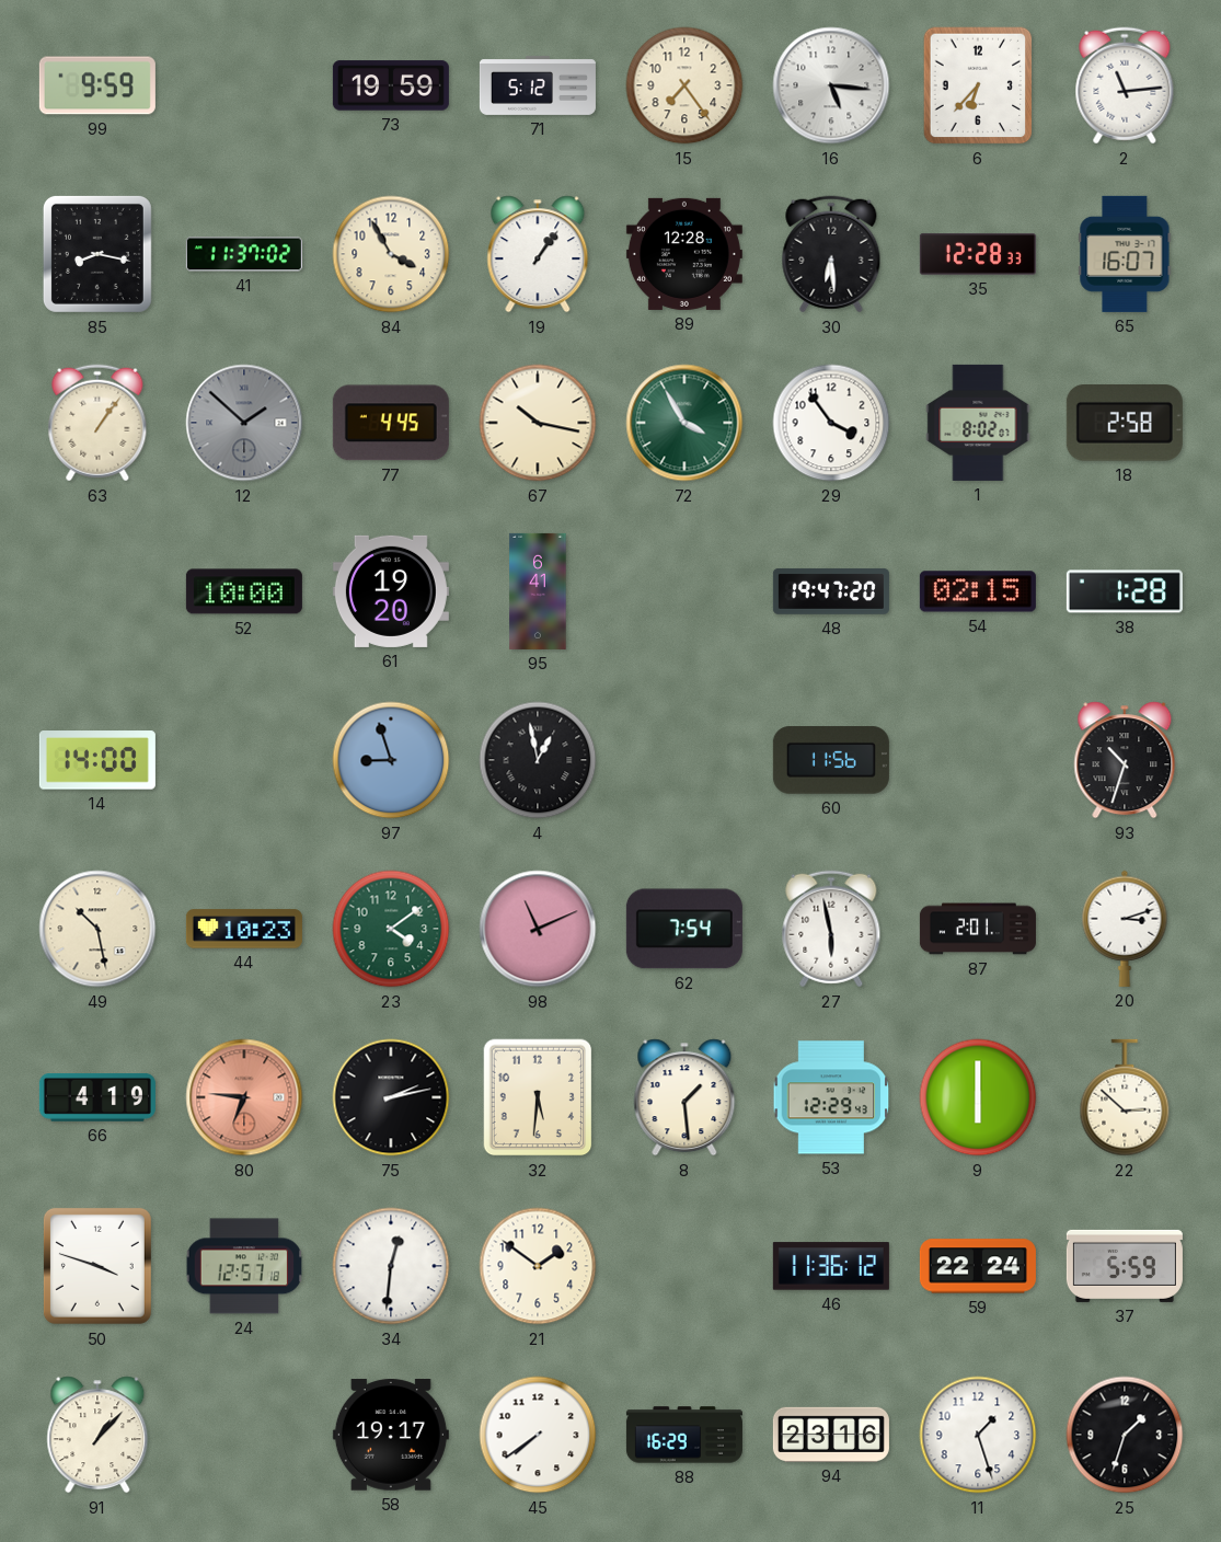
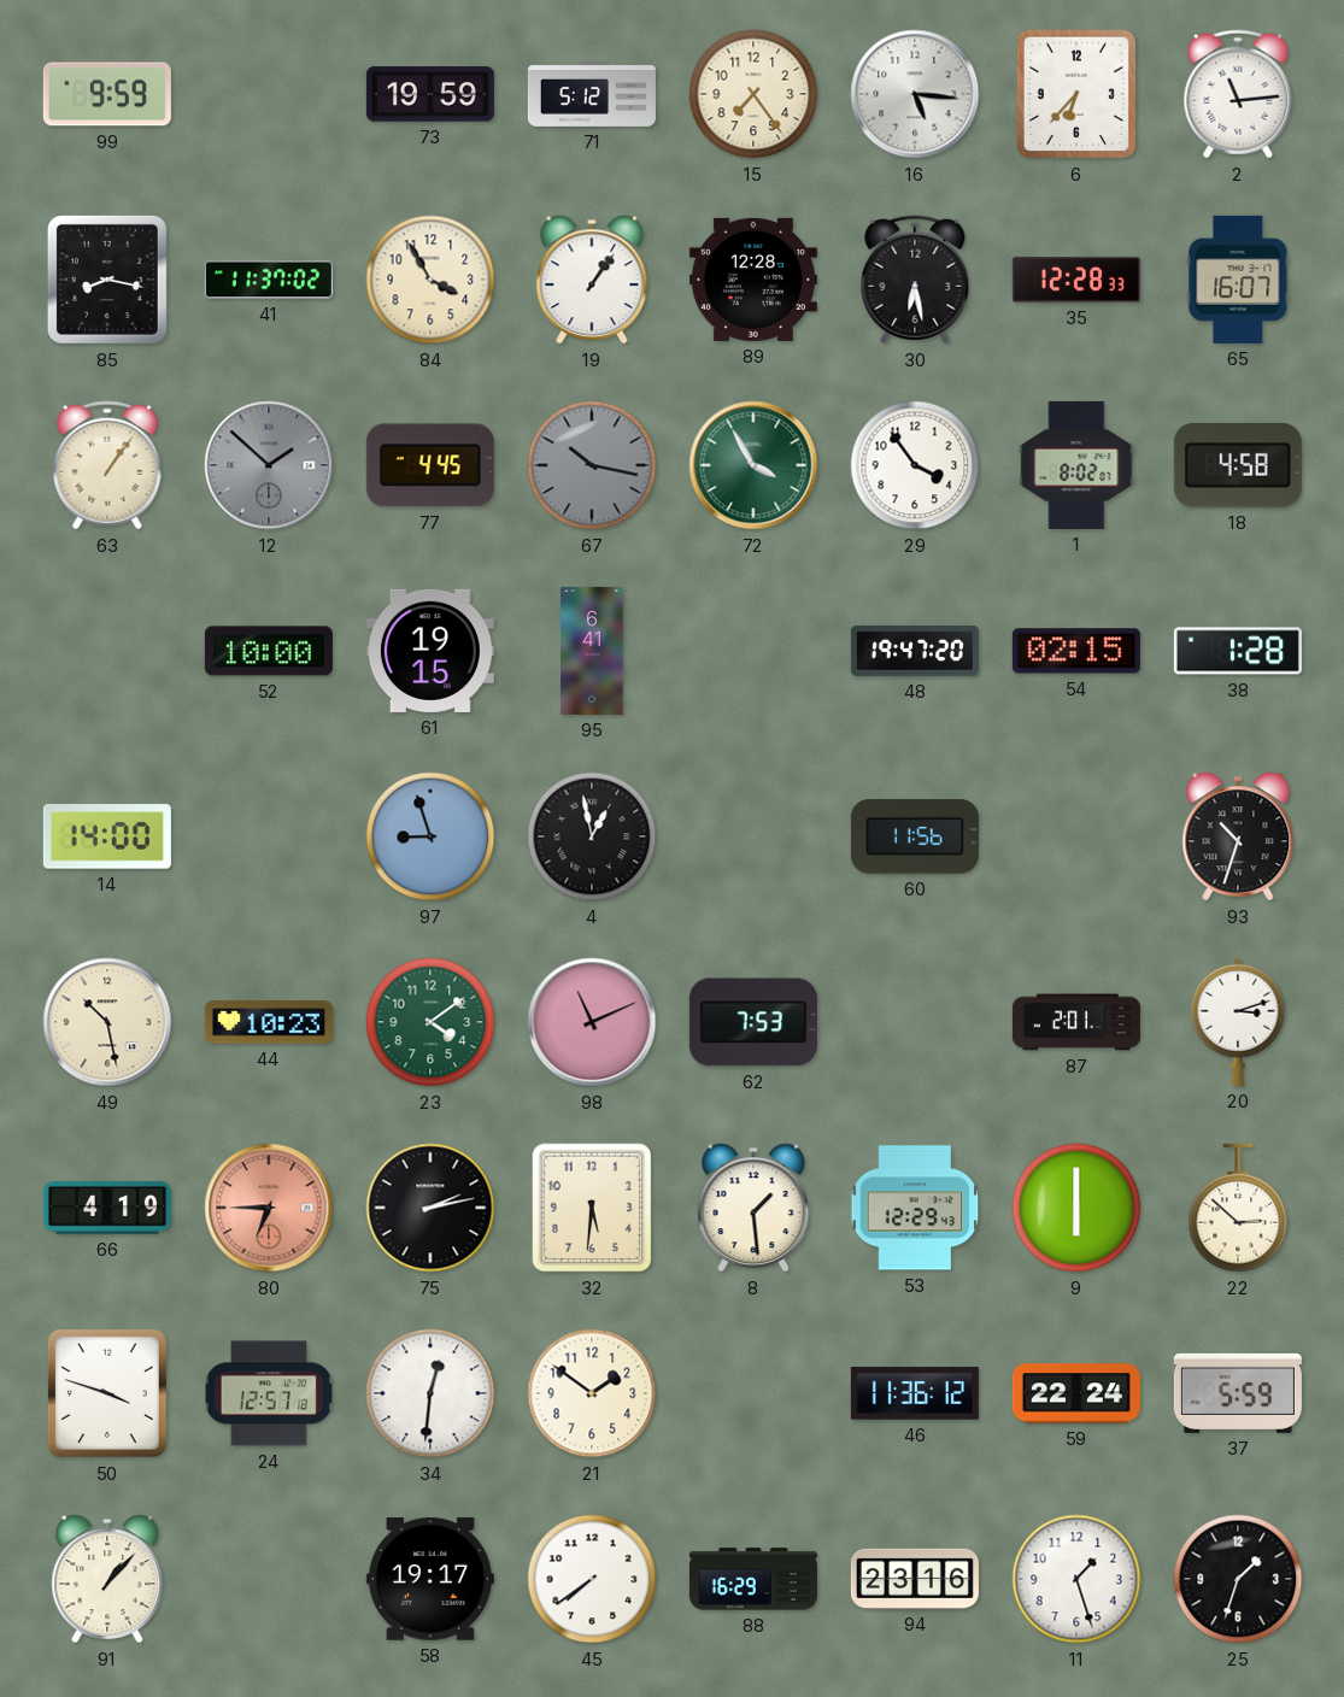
30: 6:29 -> 6:28 (915, 280)
67 dial: cream -> grey (592, 465)
18: 2:58 -> 4:58 (1238, 466)
61: 19:20 -> 19:15 (430, 651)
62: 7:54 -> 7:53 (753, 1022)
27: 5:58 -> none (831, 929)
80: 6:46 -> 6:45 (269, 1208)
